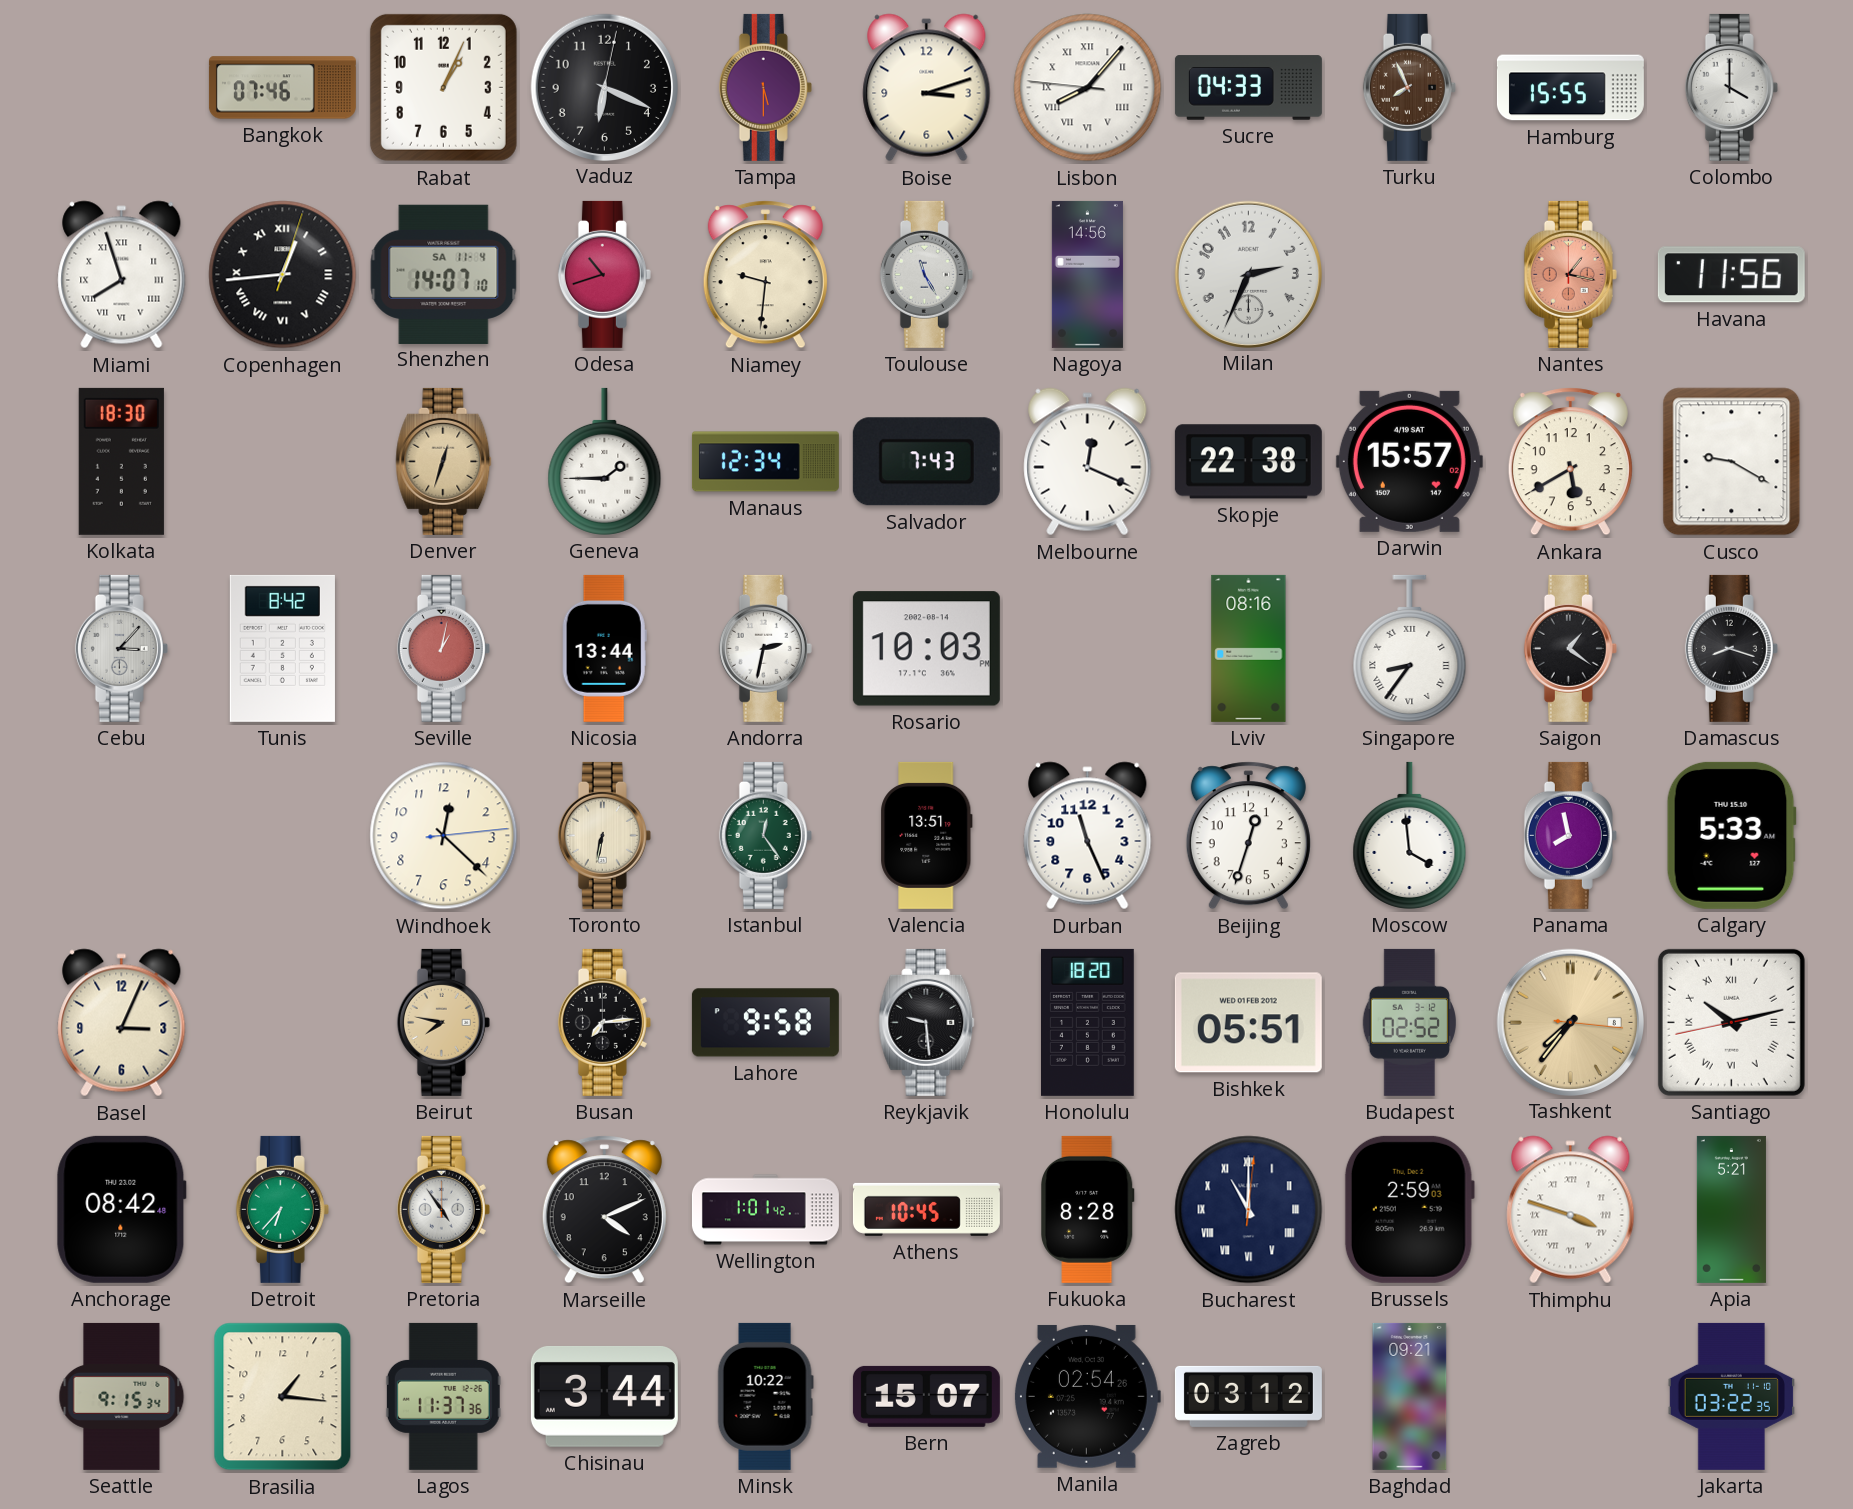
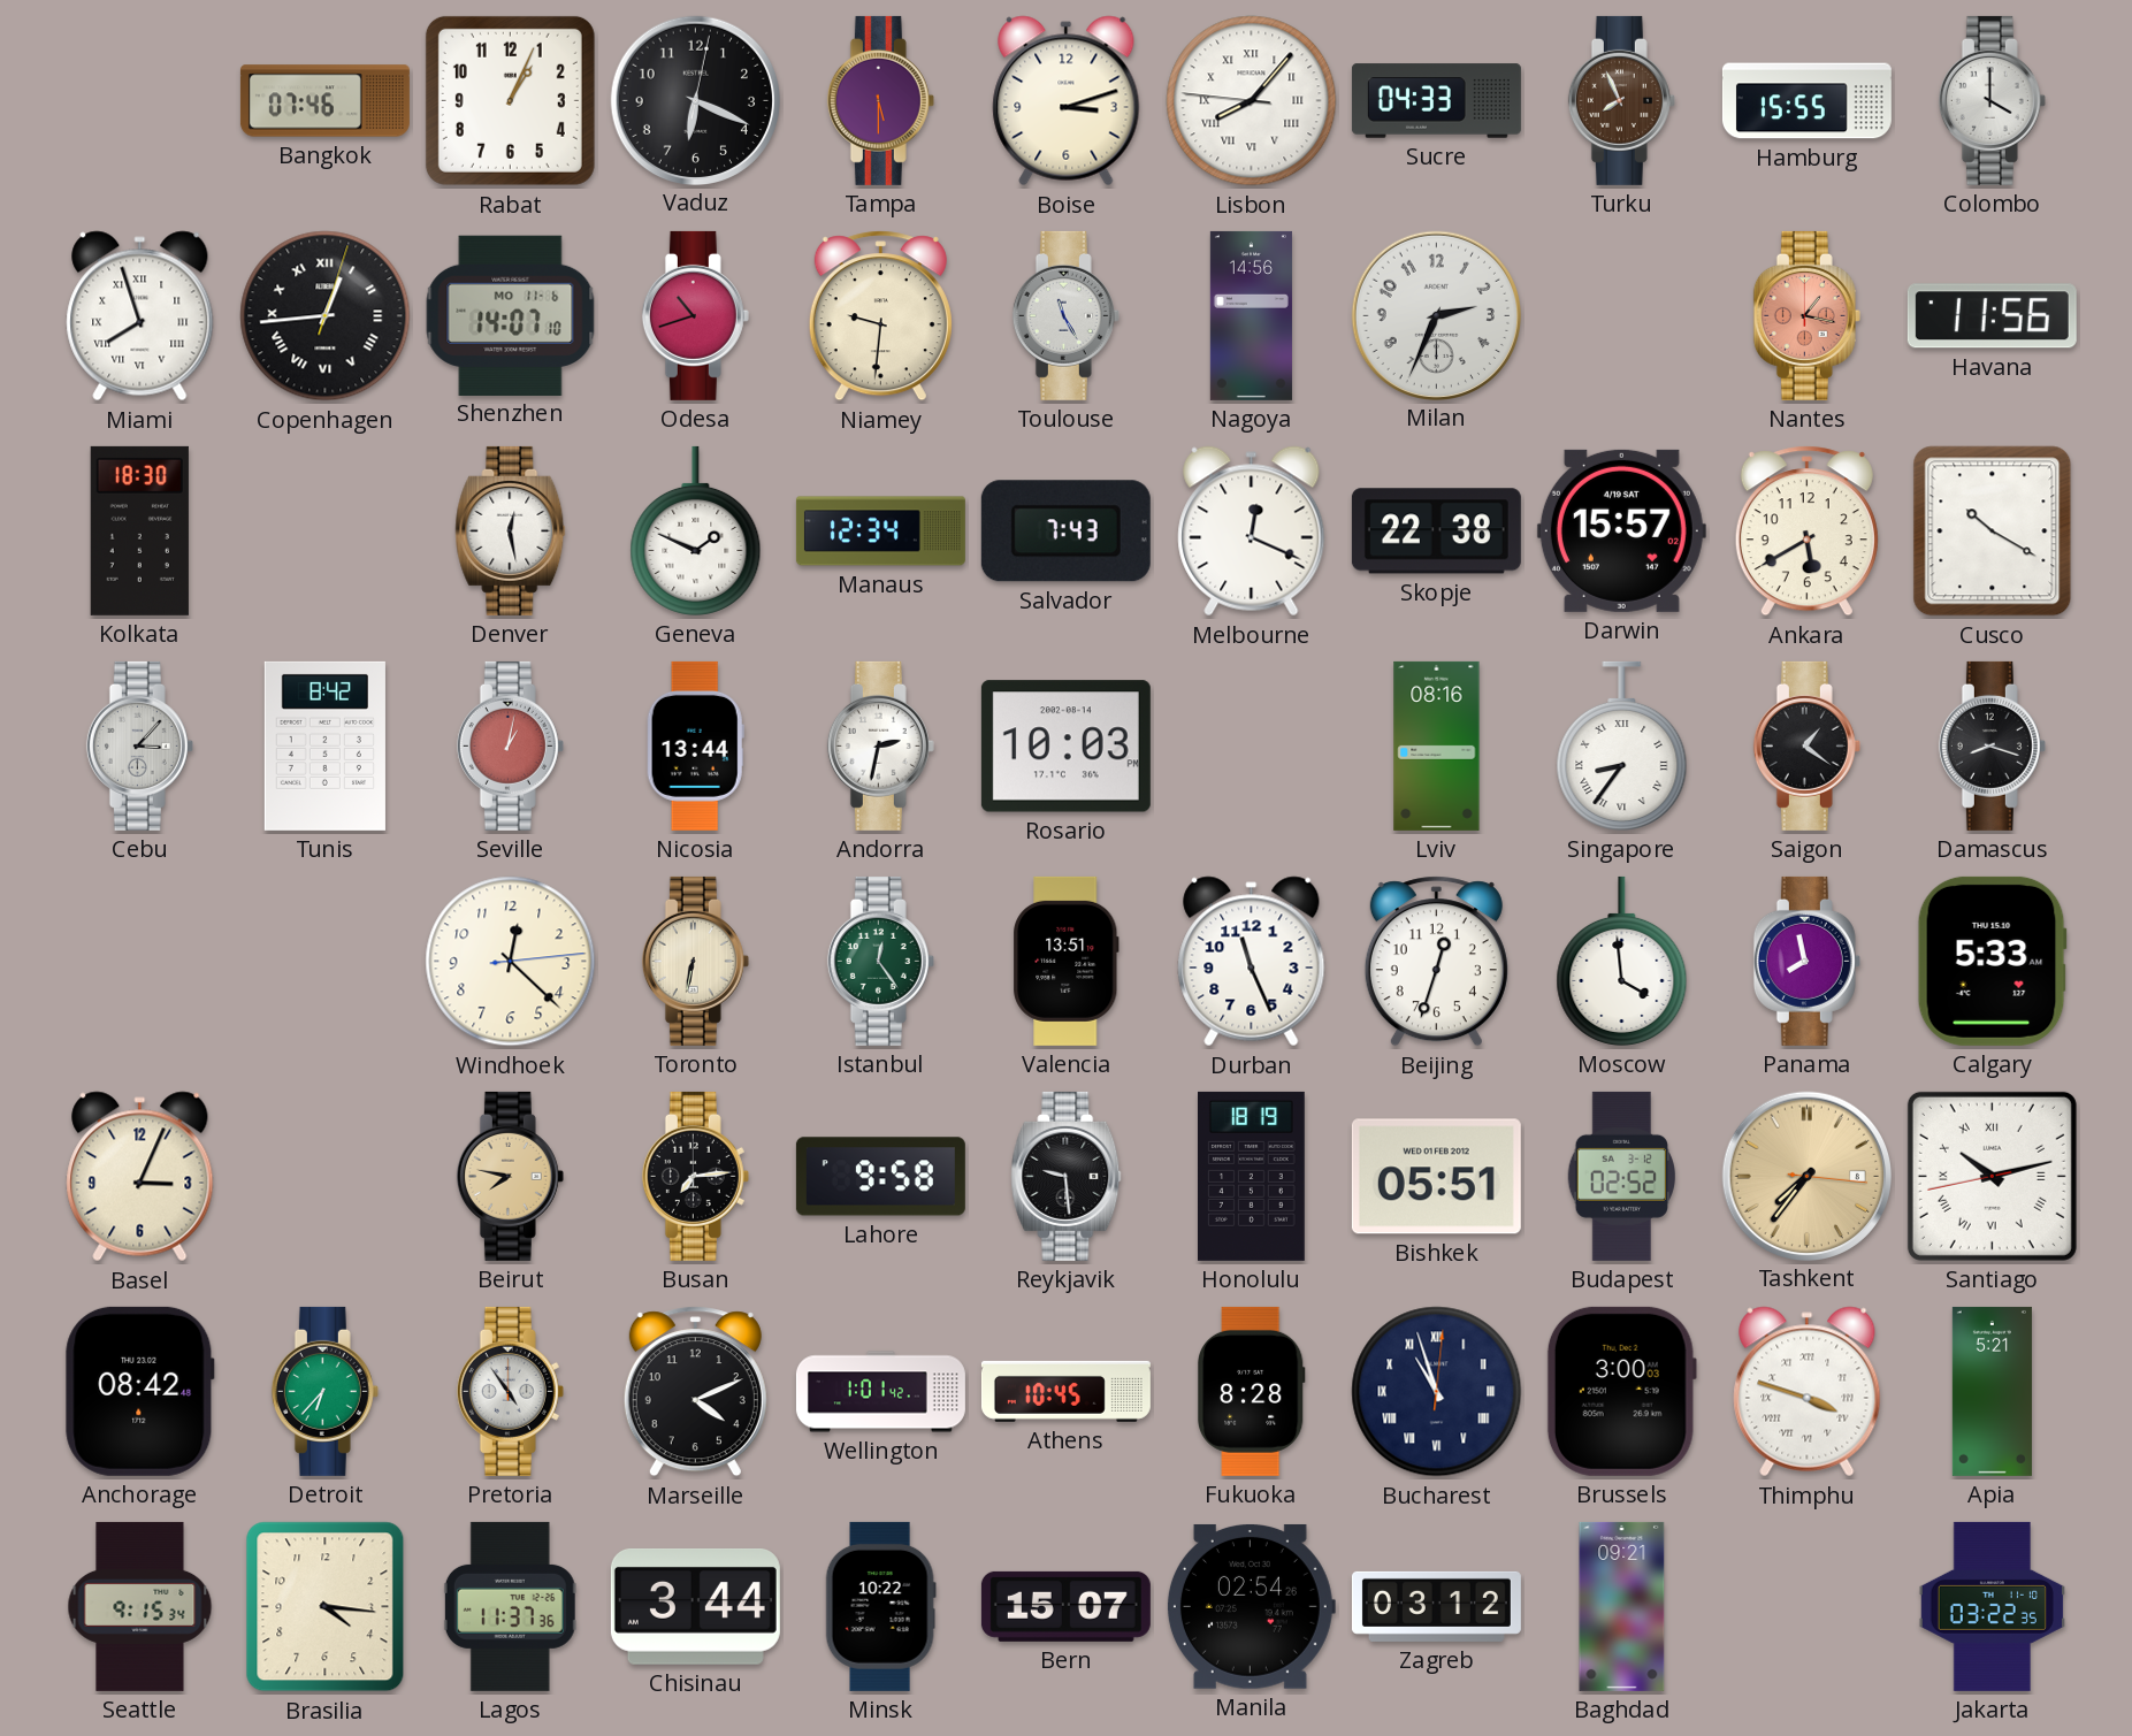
Shenzhen date: SA 11-4 -> MO 11-6 (511, 315)
Denver: 12:33 -> 12:28 (511, 530)
Denver dial: champagne -> white (511, 530)
Geneva: 1:45 -> 1:49 (696, 530)
Cusco: 9:20 -> 10:20 (1993, 531)
Honolulu: 18:20 -> 18:19 (1252, 1176)
Bucharest: 11:00 -> 10:57 (1437, 1392)
Brussels: 2:59 -> 3:00 (1621, 1391)
Brasilia: 1:16 -> 4:16 (326, 1607)
